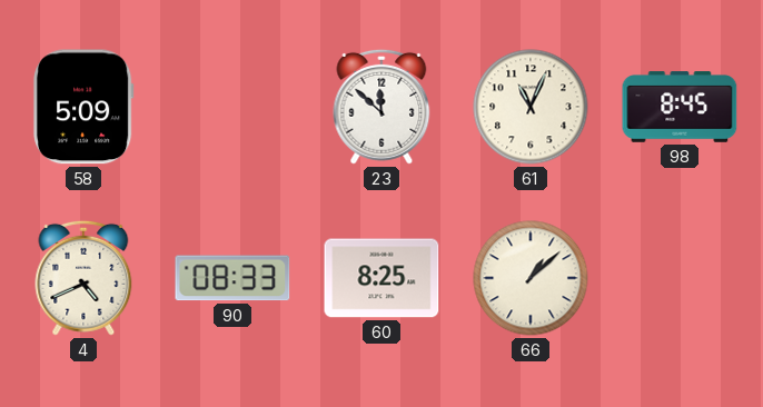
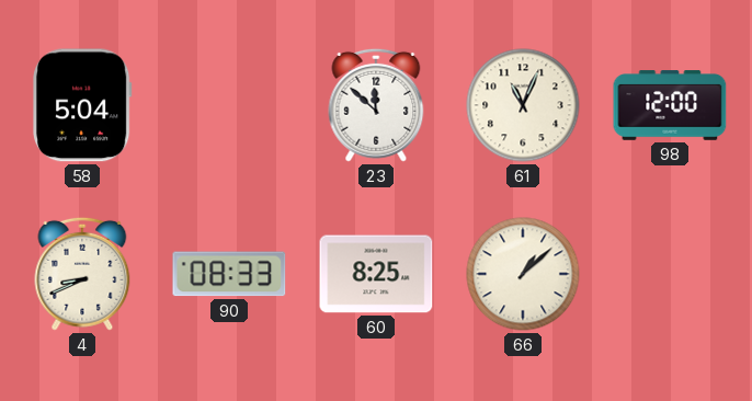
58: 5:09 -> 5:04 (82, 105)
98: 8:45 -> 12:00 (670, 105)
4: 4:41 -> 8:41 (82, 274)
